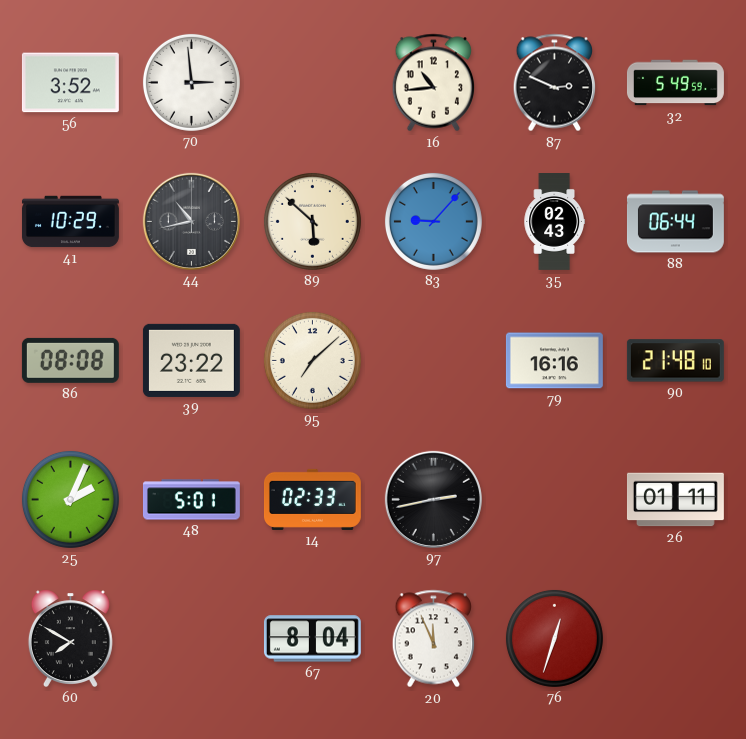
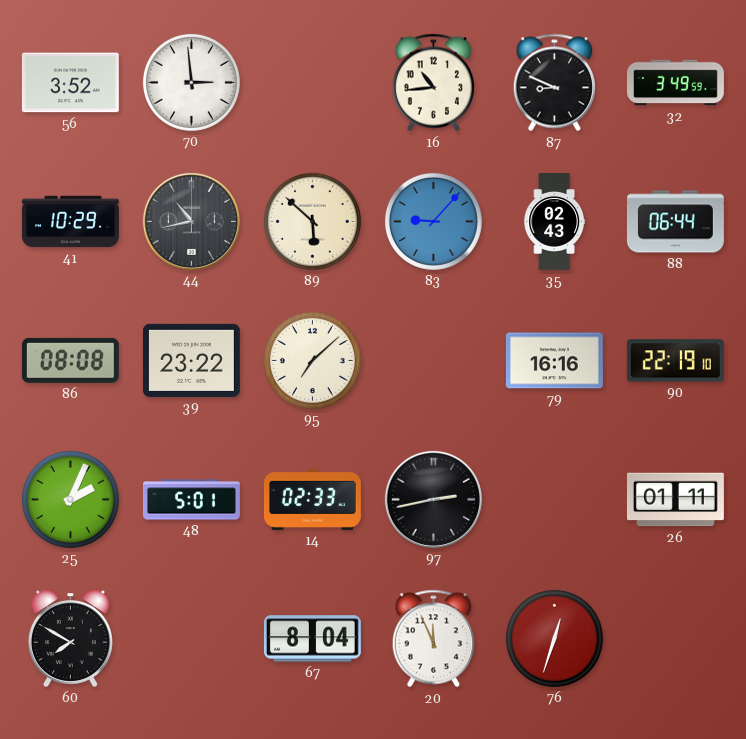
87: 2:49 -> 8:49 (555, 83)
32: 5:49 -> 3:49 (675, 83)
90: 21:48 -> 22:19 (675, 361)
